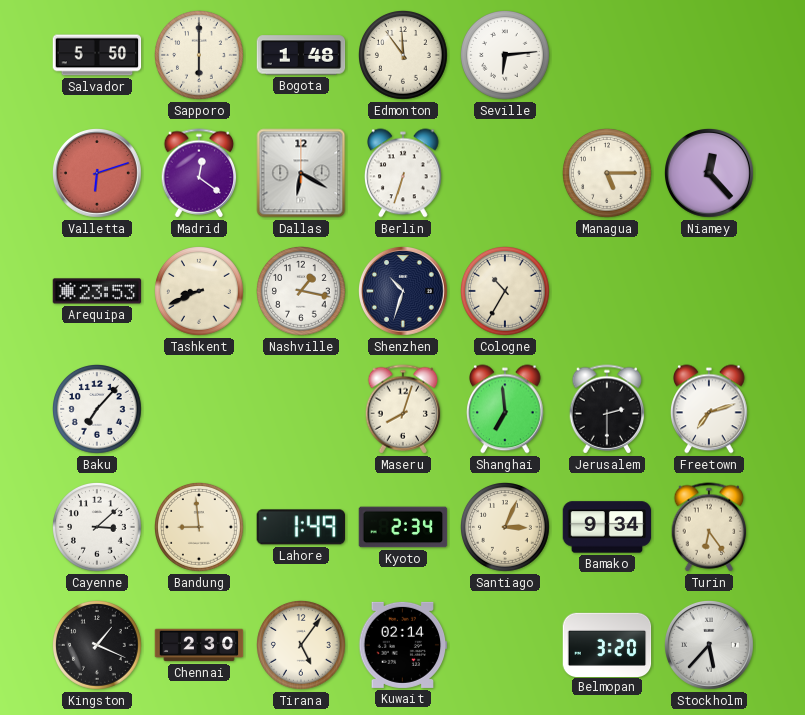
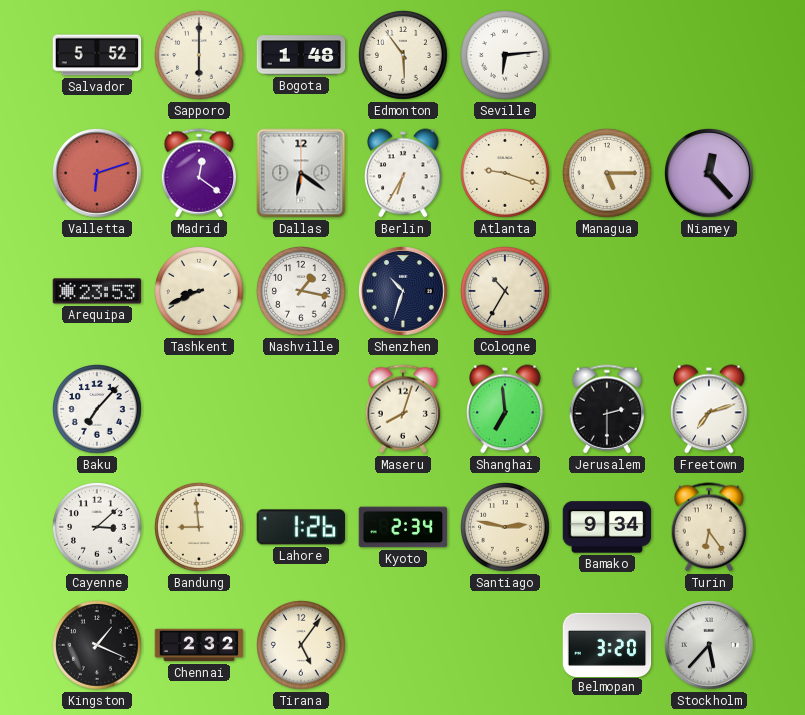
Salvador: 5:50 -> 5:52 (97, 55)
Edmonton: 11:54 -> 5:54 (404, 56)
Dallas: 6:20 -> 6:21 (301, 173)
Berlin: 6:33 -> 6:35 (404, 173)
Atlanta: none -> 9:18 (506, 174)
Lahore: 1:49 -> 1:26 (300, 527)
Santiago: 3:04 -> 2:47 (506, 528)
Chennai: 2:30 -> 2:32 (199, 645)
Kuwait: 02:14 -> none (403, 645)
